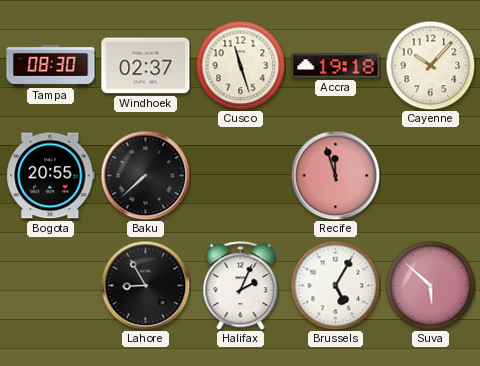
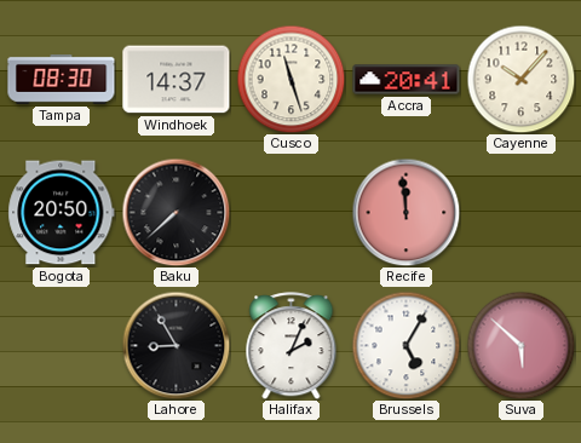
Windhoek: 02:37 -> 14:37 (177, 80)
Accra: 19:18 -> 20:41 (407, 80)
Bogota: 20:55 -> 20:50 (62, 213)
Recife: 11:57 -> 11:59 (405, 212)
